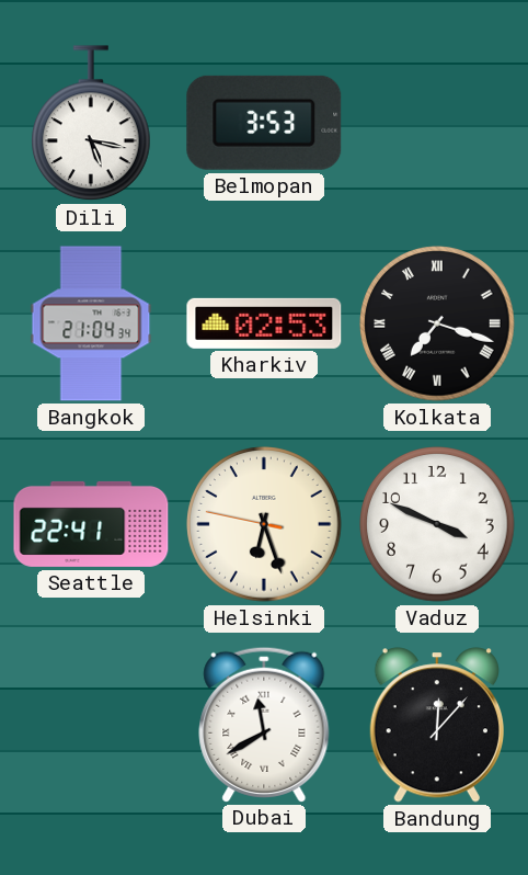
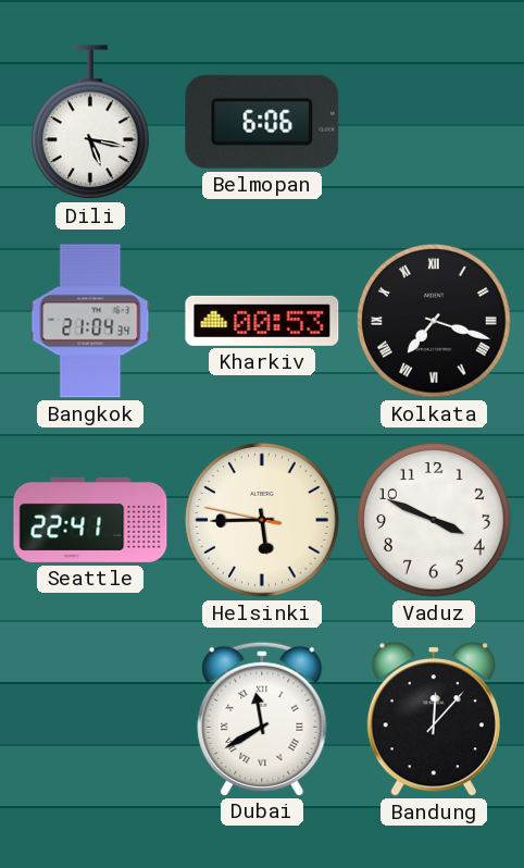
Belmopan: 3:53 -> 6:06 (262, 122)
Kharkiv: 02:53 -> 00:53 (262, 321)
Helsinki: 6:26 -> 5:44 (262, 520)
